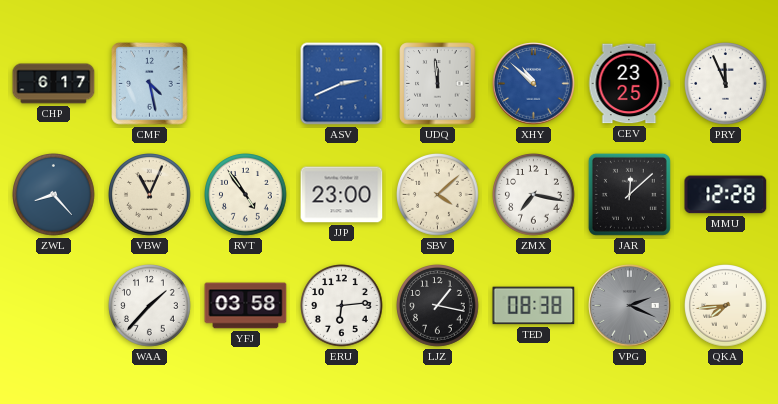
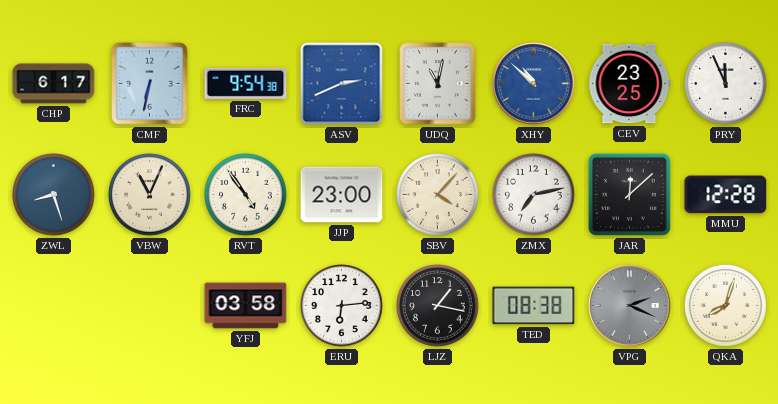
CMF: 4:28 -> 6:32 (150, 84)
FRC: none -> 9:54 (246, 83)
UDQ: 11:59 -> 11:02 (438, 84)
ZWL: 8:23 -> 8:27 (54, 195)
SBV: 4:08 -> 4:07 (438, 195)
ZMX: 7:17 -> 7:13 (534, 195)
WAA: 1:37 -> none (150, 306)
QKA: 7:44 -> 8:03 (726, 306)
